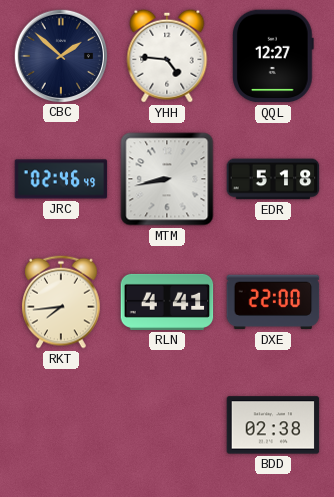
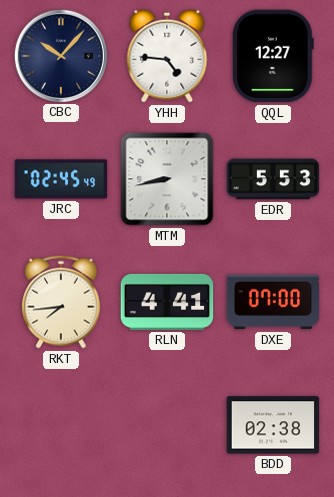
CBC: 1:52 -> 10:07 (60, 55)
JRC: 02:46 -> 02:45 (61, 179)
EDR: 5:18 -> 5:53 (273, 179)
DXE: 22:00 -> 07:00 (273, 302)
